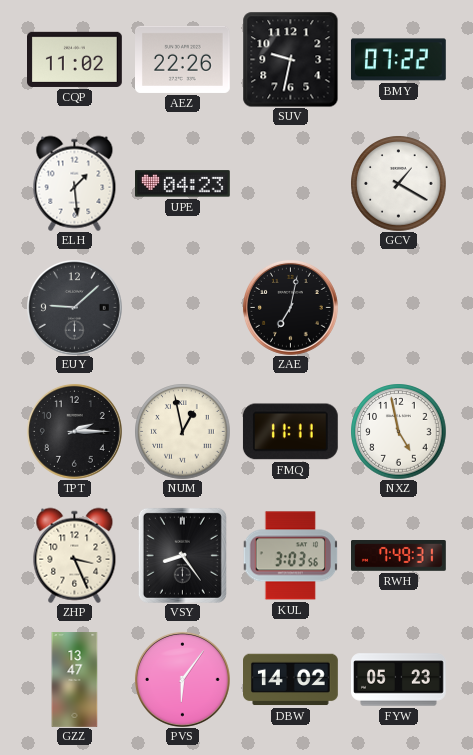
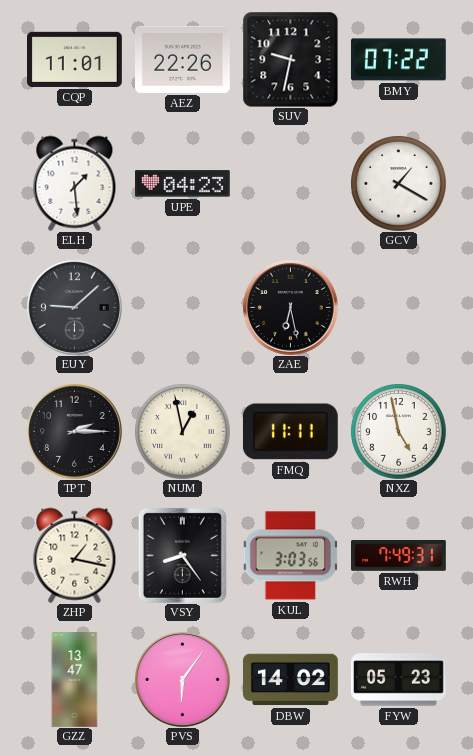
CQP: 11:02 -> 11:01 (75, 59)
ZAE: 7:02 -> 6:28 (290, 307)
ZHP: 3:26 -> 1:17 (75, 555)
